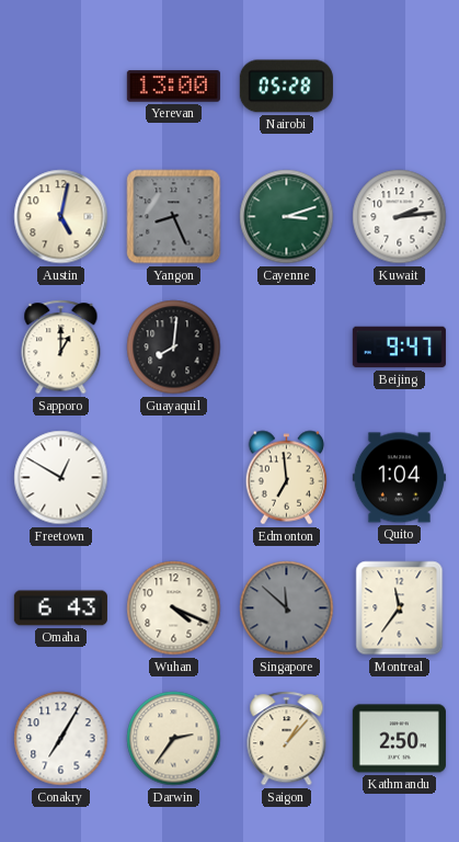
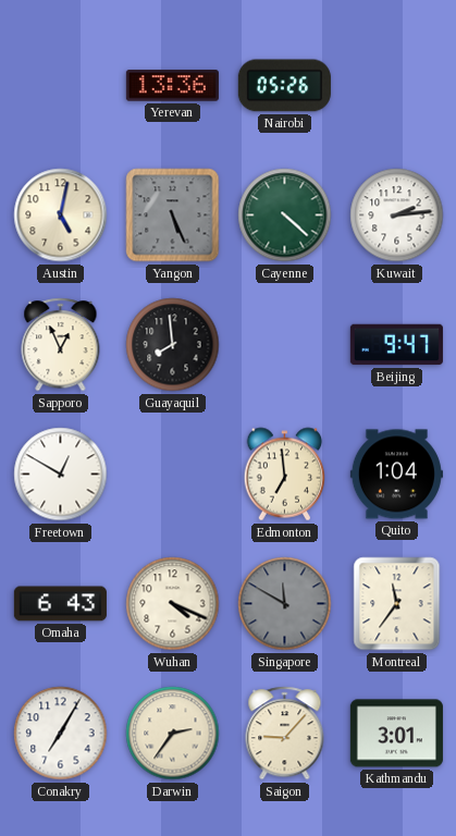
Yerevan: 13:00 -> 13:36 (172, 86)
Nairobi: 05:28 -> 05:26 (284, 86)
Yangon: 8:26 -> 5:26 (173, 216)
Cayenne: 3:12 -> 4:22 (285, 216)
Sapporo: 1:00 -> 12:56 (61, 345)
Guayaquil: 8:01 -> 7:59 (173, 345)
Singapore: 11:52 -> 11:50 (285, 604)
Saigon: 1:07 -> 9:07 (285, 734)
Kathmandu: 2:50 -> 3:01 (396, 734)
